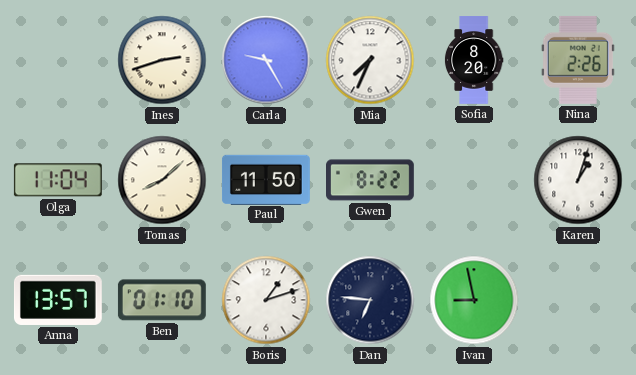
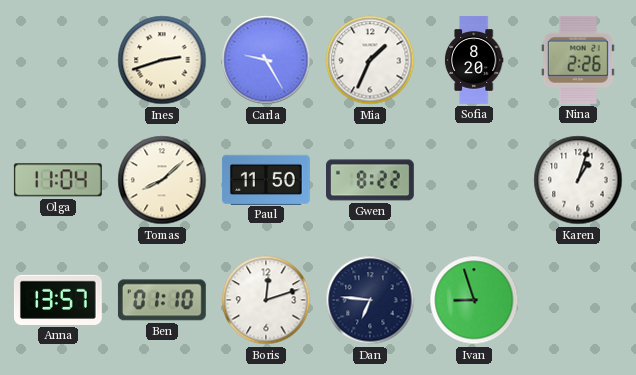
Mia: 7:34 -> 1:34 (370, 60)
Boris: 1:12 -> 12:12 (266, 300)
Ivan: 8:58 -> 8:57 (474, 300)
